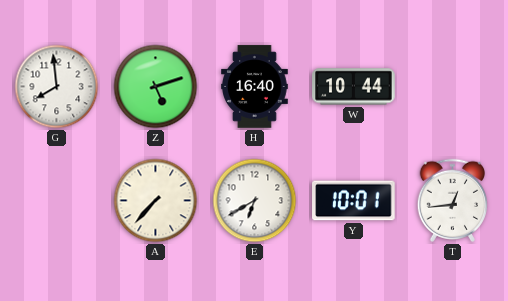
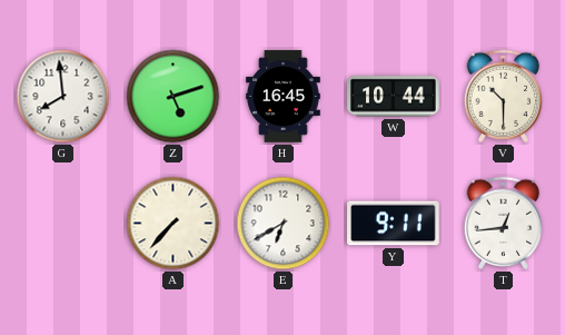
H: 16:40 -> 16:45 (284, 97)
V: none -> 10:30 (503, 96)
Y: 10:01 -> 9:11 (394, 224)
